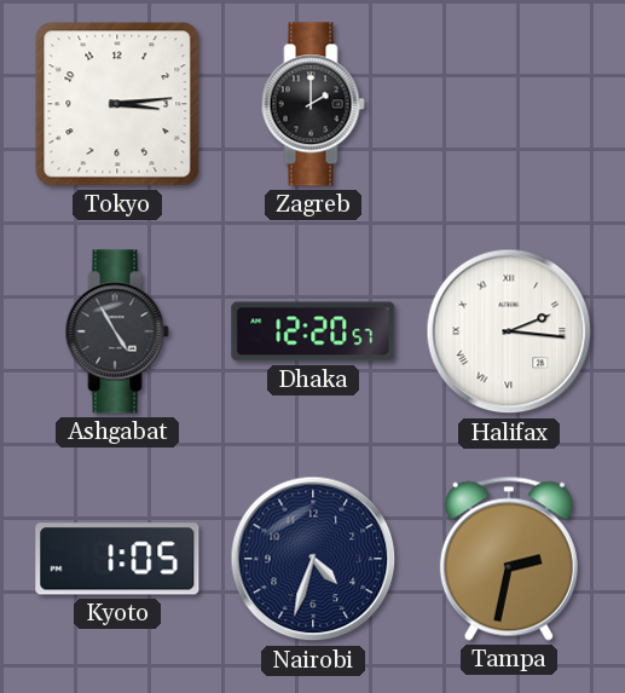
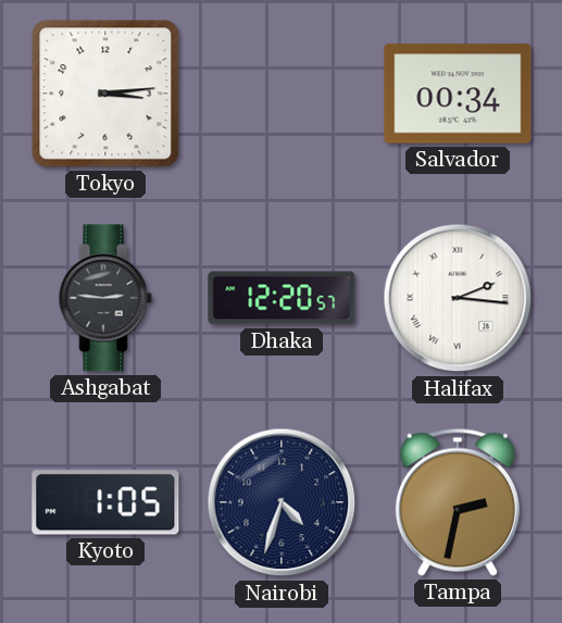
Zagreb: 2:00 -> none (313, 104)
Salvador: none -> 00:34 (458, 94)
Ashgabat: 4:55 -> 2:46 (105, 298)
